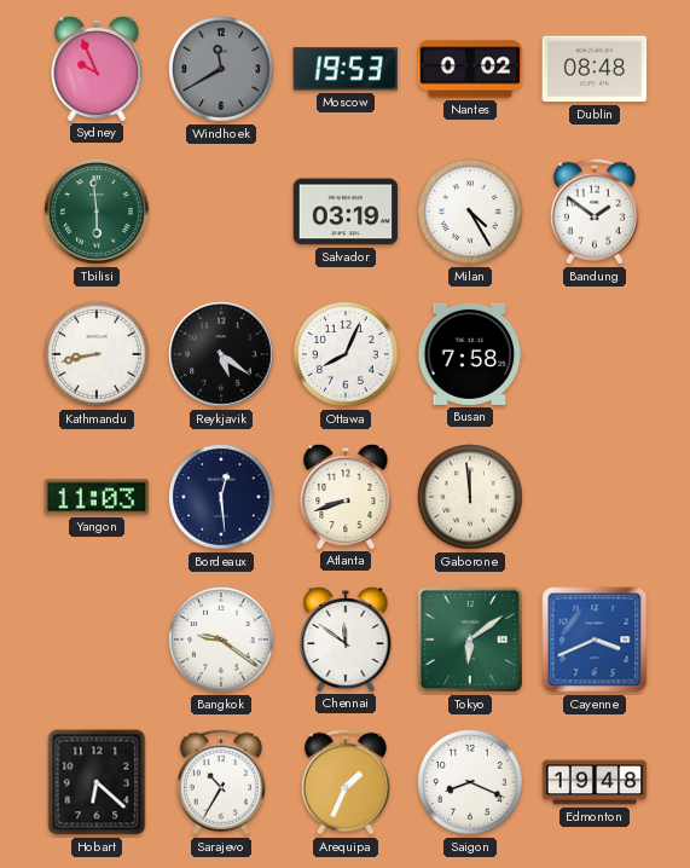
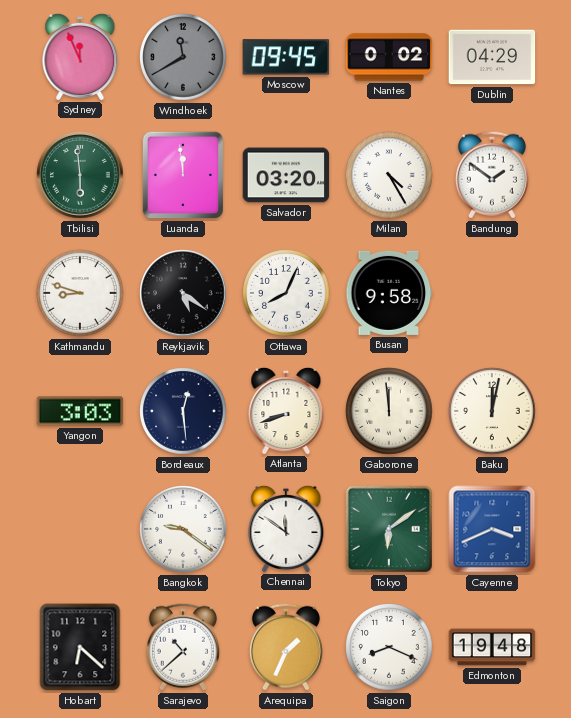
Sydney: 9:56 -> 11:56 (80, 56)
Moscow: 19:53 -> 09:45 (286, 57)
Dublin: 08:48 -> 04:29 (492, 57)
Luanda: none -> 11:59 (182, 175)
Salvador: 03:19 -> 03:20 (286, 175)
Kathmandu: 8:43 -> 8:48 (80, 293)
Busan: 7:58 -> 9:58 (389, 293)
Yangon: 11:03 -> 3:03 (80, 411)
Baku: none -> 12:02 (492, 411)
Sarajevo: 10:35 -> 10:38 (183, 647)
